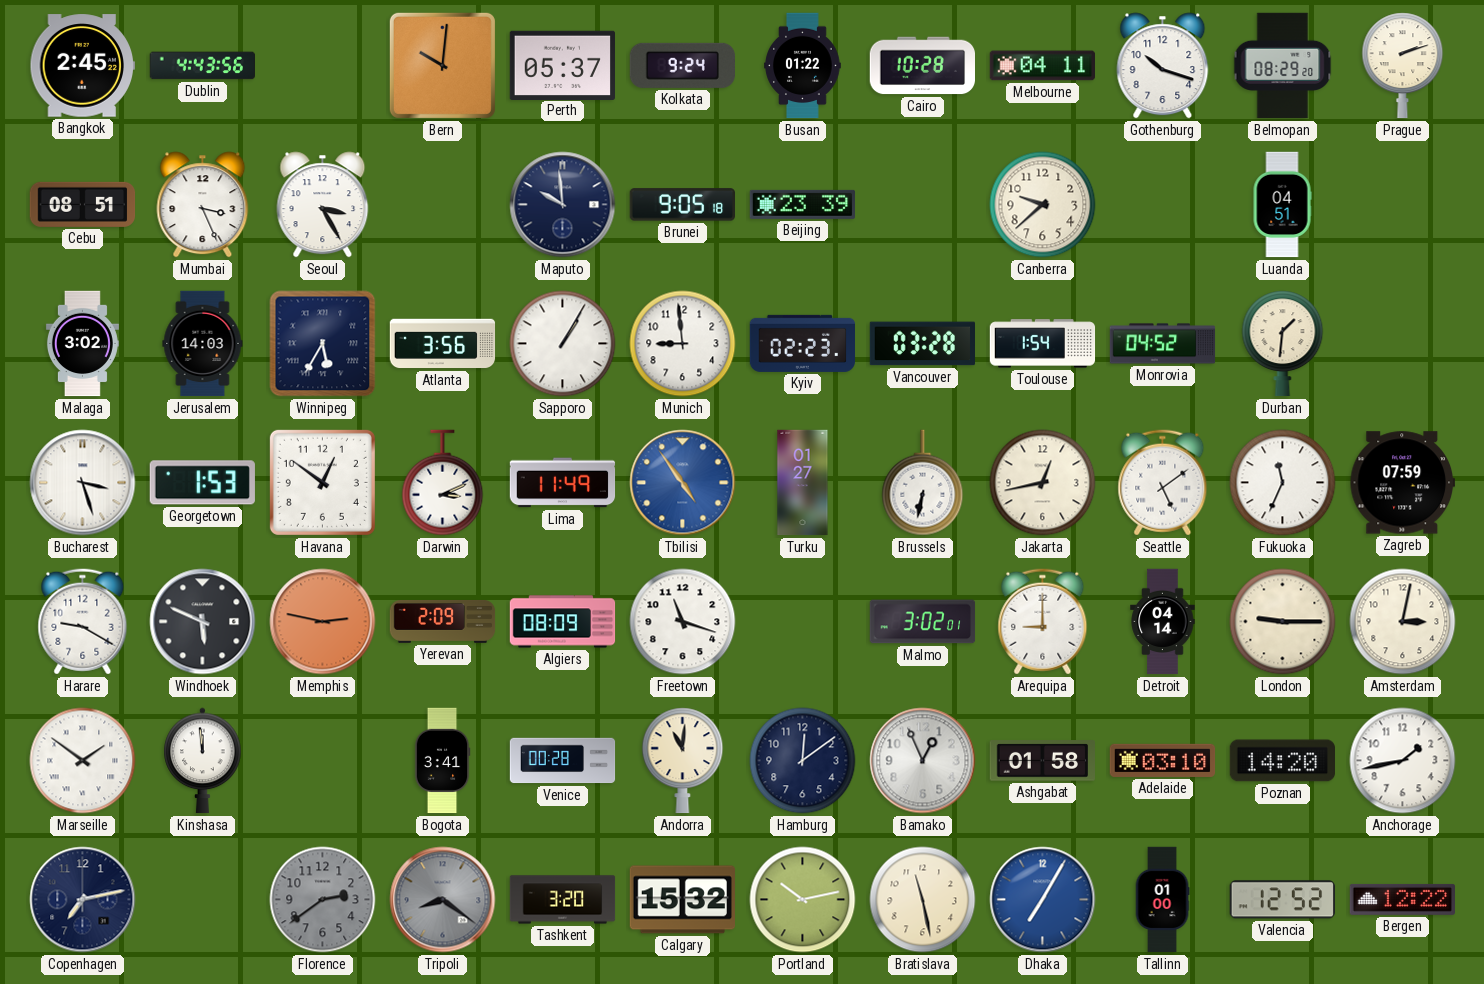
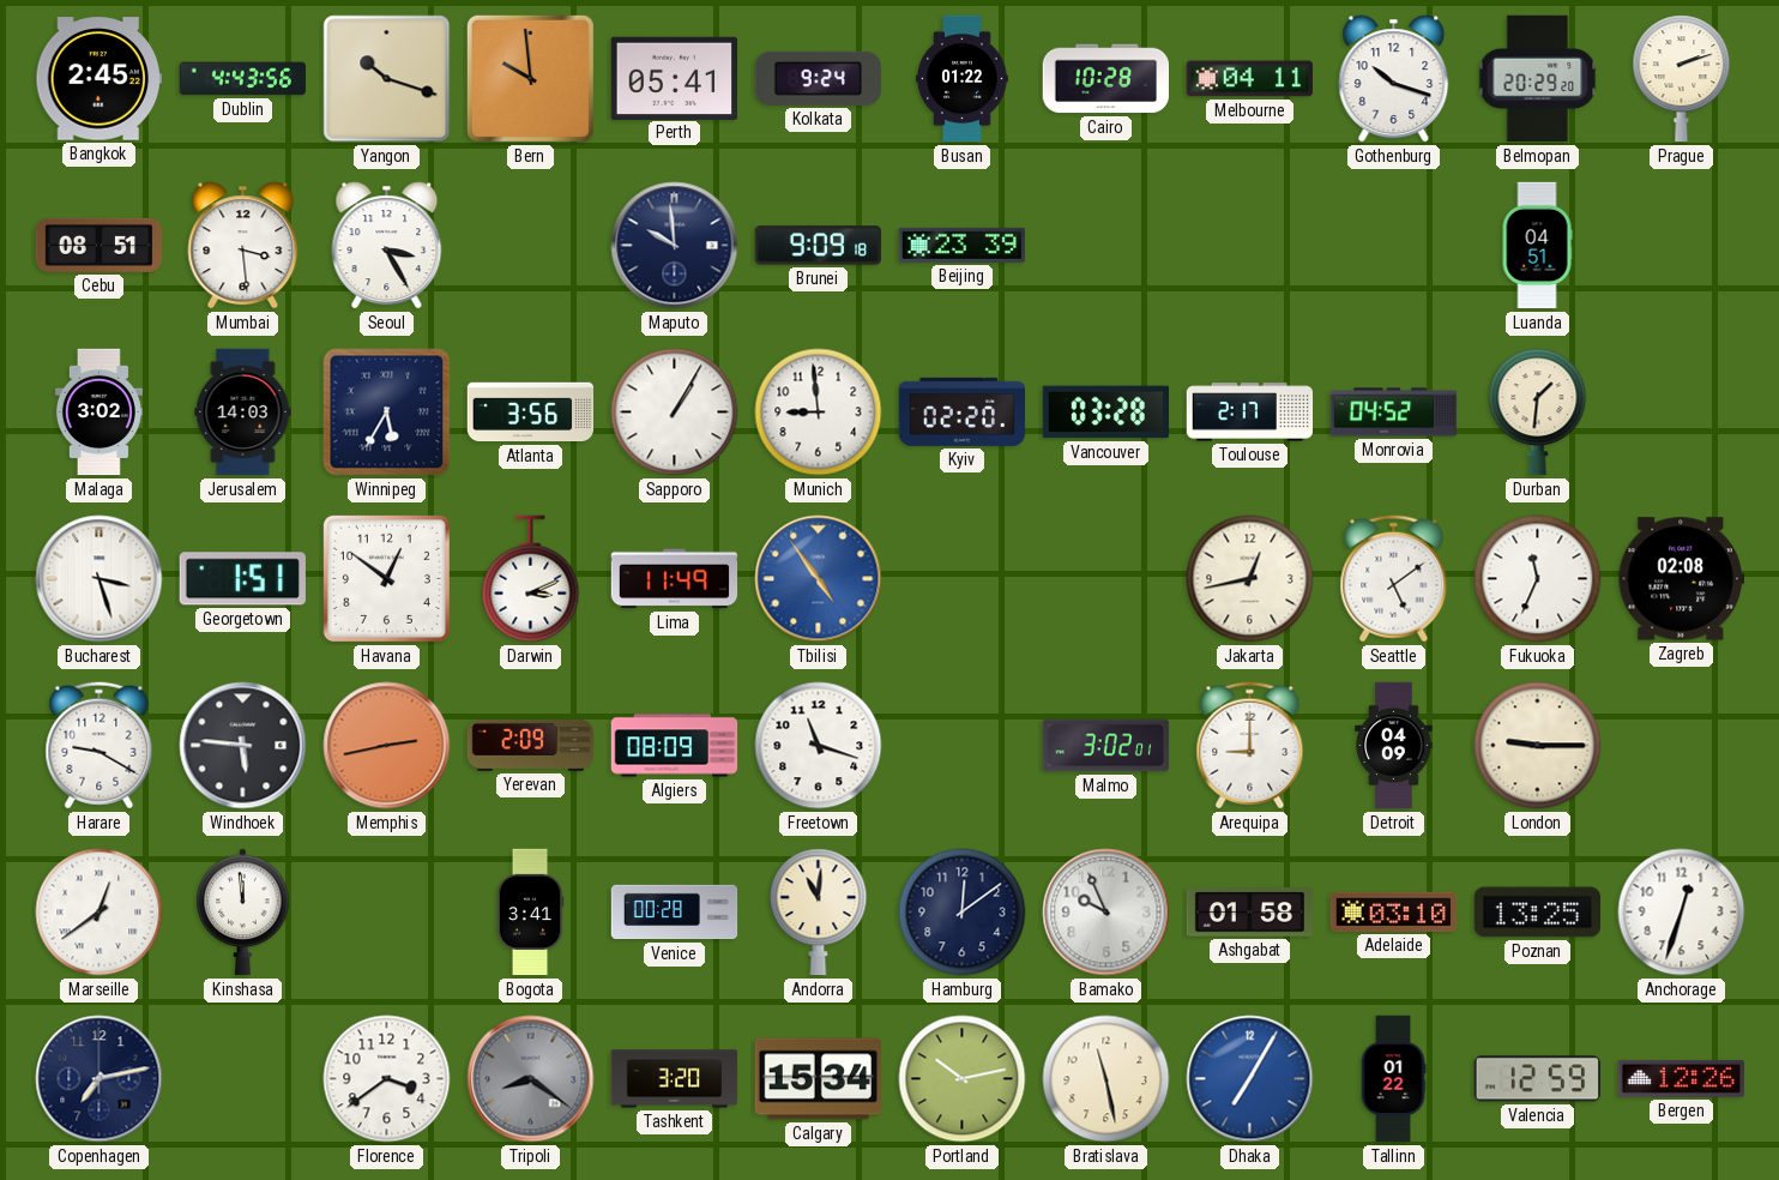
Yangon: none -> 10:18 (387, 79)
Bern: 10:01 -> 9:59 (530, 78)
Perth: 05:37 -> 05:41 (675, 78)
Belmopan: 08:29 -> 20:29 (1538, 79)
Mumbai: 3:26 -> 3:29 (243, 246)
Brunei: 9:05 -> 9:09 (818, 246)
Canberra: 9:38 -> none (1043, 205)
Kyiv: 02:23 -> 02:20 (963, 411)
Toulouse: 1:54 -> 2:17 (1250, 413)
Georgetown: 1:53 -> 1:51 (242, 579)
Turku: 01:27 -> none (803, 483)
Brussels: 6:32 -> none (923, 483)
Zagreb: 07:59 -> 02:08 (1681, 579)
Windhoek: 5:49 -> 5:46 (243, 746)
Memphis: 2:47 -> 2:43 (387, 746)
Detroit: 04:14 -> 04:09 (1394, 746)
Amsterdam: 3:02 -> none (1403, 622)
Marseille: 1:51 -> 12:39 (99, 913)
Bamako: 12:56 -> 9:56 (1106, 913)
Poznan: 14:20 -> 13:25 (1537, 913)
Anchorage: 1:43 -> 12:33 (1682, 913)
Florence: 2:39 -> 3:39 (387, 1079)
Florence dial: grey -> white (387, 1079)
Calgary: 15:32 -> 15:34 (818, 1079)
Tallinn: 01:00 -> 01:22 (1393, 1079)
Valencia: 12:52 -> 12:59 (1537, 1079)
Bergen: 12:22 -> 12:26 (1681, 1078)
